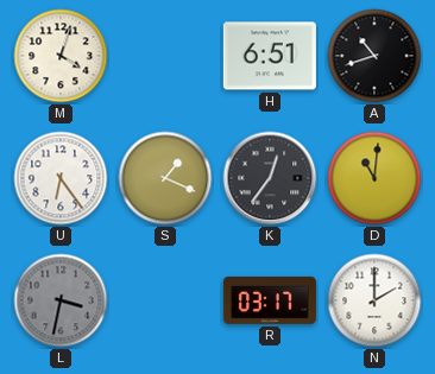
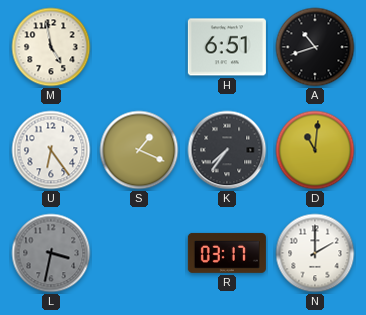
M: 4:03 -> 4:58 (51, 47)
K: 12:36 -> 7:36 (227, 150)
